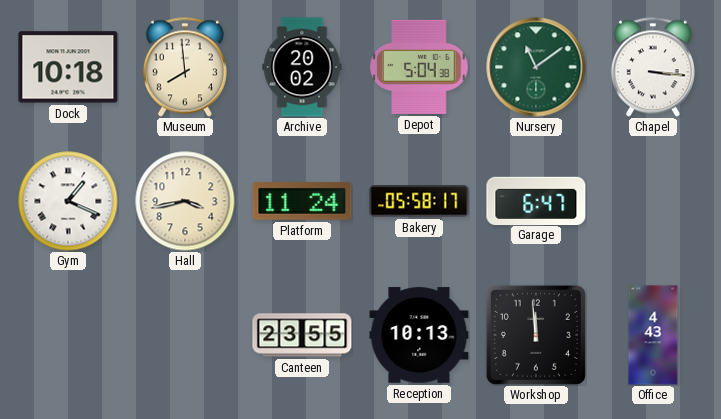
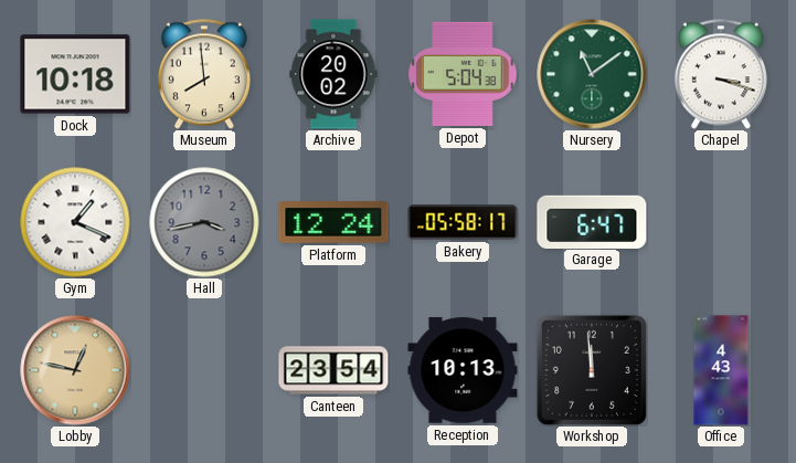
Chapel: 3:16 -> 3:18 (721, 74)
Hall dial: cream -> grey (204, 222)
Platform: 11:24 -> 12:24 (333, 222)
Lobby: none -> 12:47 (75, 370)
Canteen: 23:55 -> 23:54 (333, 370)
